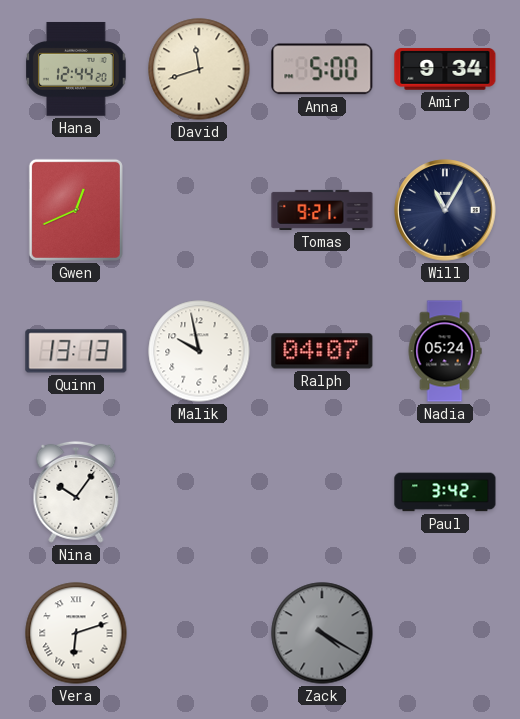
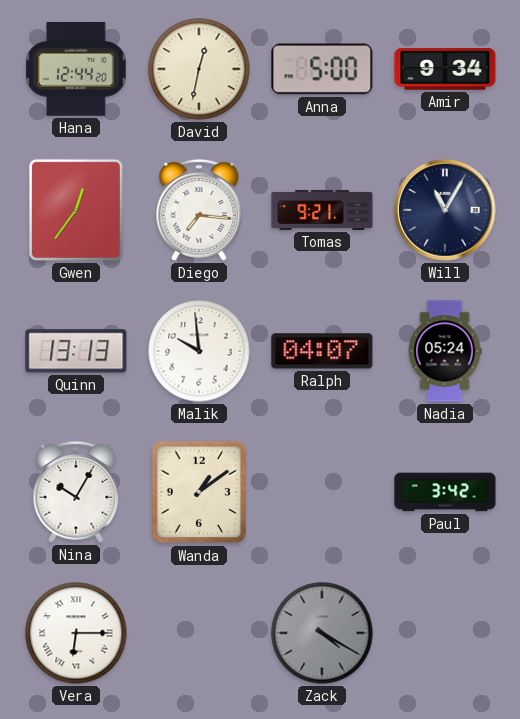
David: 11:42 -> 12:32 (199, 69)
Gwen: 12:41 -> 12:36 (76, 210)
Diego: none -> 7:16 (199, 210)
Malik: 9:58 -> 9:59 (199, 351)
Nina: 10:06 -> 10:05 (76, 492)
Wanda: none -> 1:09 (199, 492)
Vera: 6:12 -> 6:15 (76, 633)
